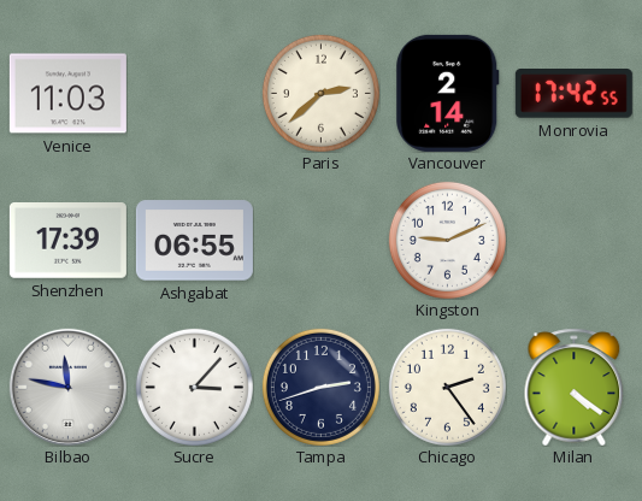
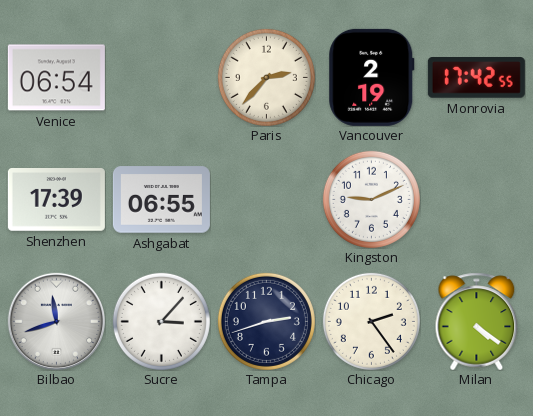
Venice: 11:03 -> 06:54 (56, 78)
Paris: 2:38 -> 2:37 (266, 77)
Vancouver: 2:14 -> 2:19 (372, 77)
Bilbao: 11:47 -> 11:42 (56, 321)
